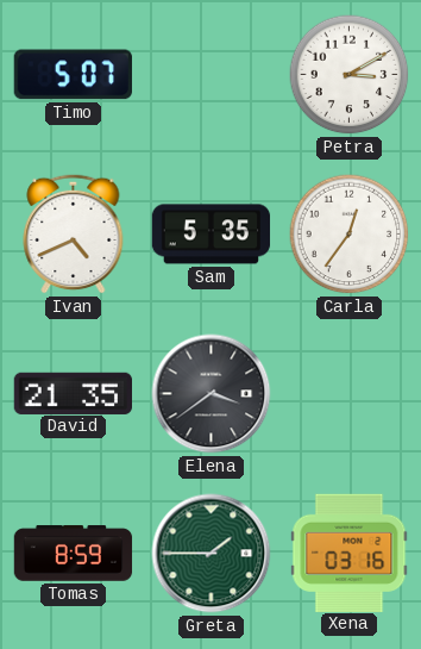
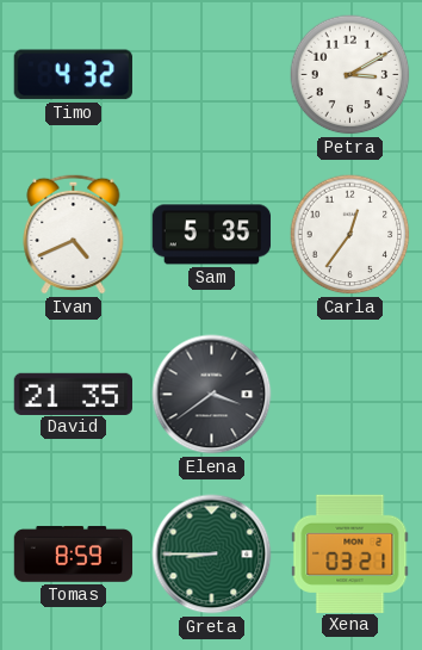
Timo: 5:07 -> 4:32 (73, 75)
Greta: 1:45 -> 8:45 (212, 555)
Xena: 03:16 -> 03:21 (350, 553)
